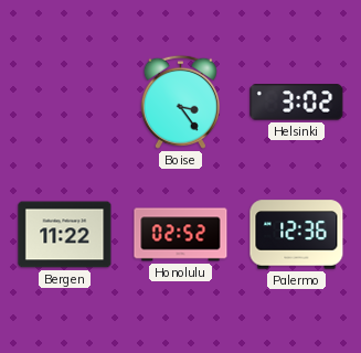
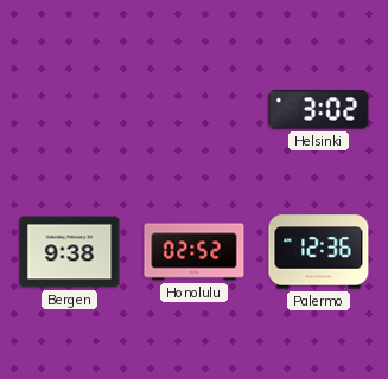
Boise: 3:24 -> none (180, 101)
Bergen: 11:22 -> 9:38 (70, 252)
